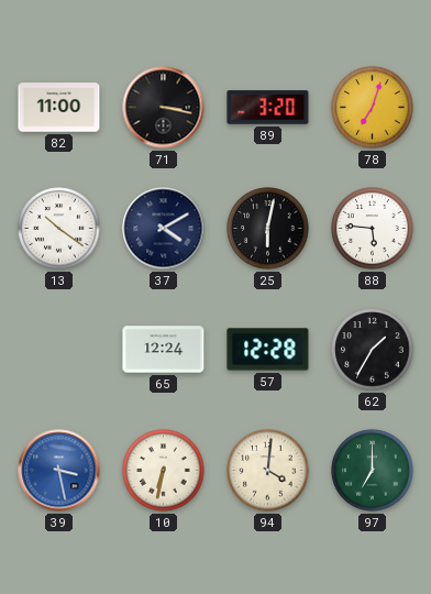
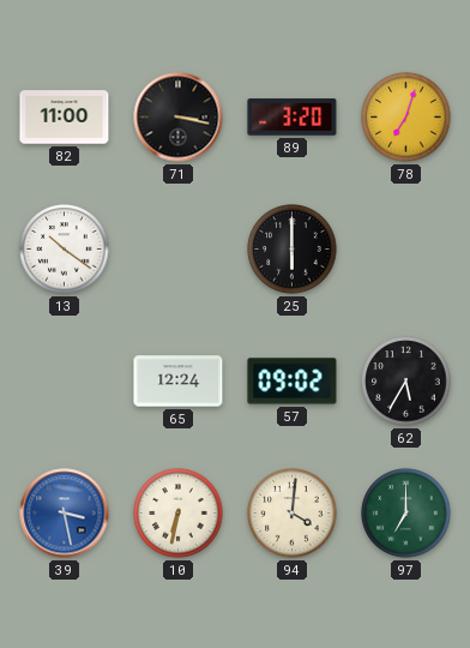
37: 4:10 -> none (164, 229)
25: 6:02 -> 6:00 (293, 250)
88: 5:46 -> none (373, 229)
57: 12:28 -> 09:02 (293, 382)
62: 1:35 -> 5:35 (406, 382)
